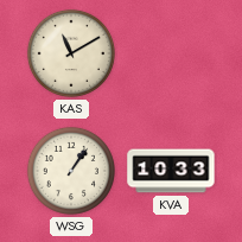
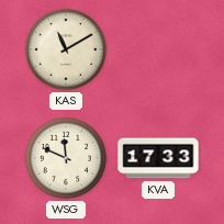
WSG: 1:06 -> 11:49 (66, 158)
KVA: 10:33 -> 17:33 (158, 158)
